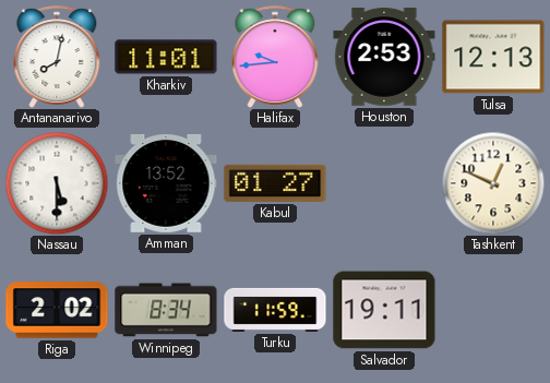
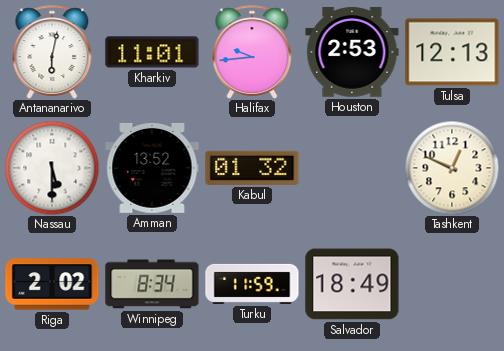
Antananarivo: 8:02 -> 6:02 (52, 52)
Kabul: 01:27 -> 01:32 (252, 168)
Salvador: 19:11 -> 18:49 (352, 284)
